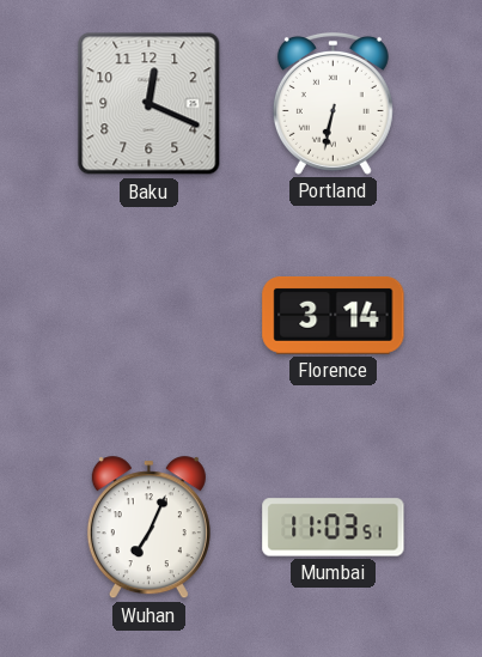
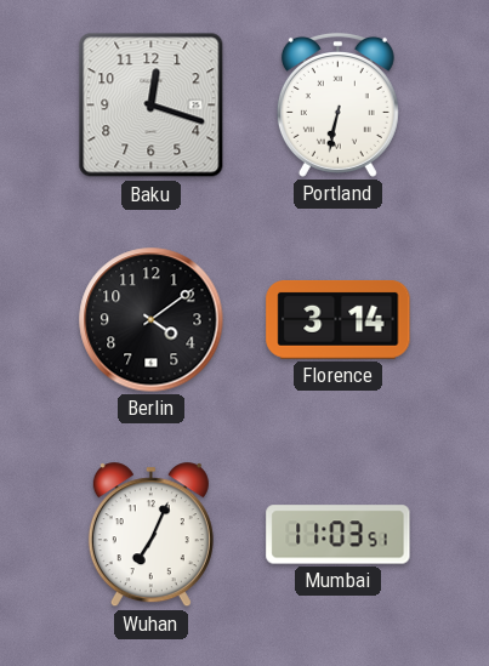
Baku: 12:19 -> 12:18 (152, 106)
Berlin: none -> 4:09 (152, 320)
